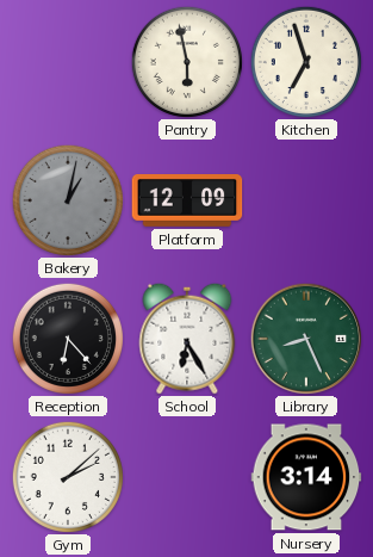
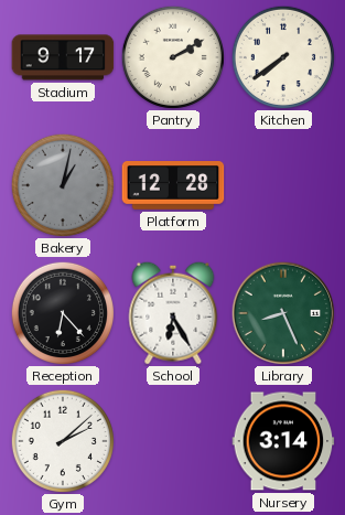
Stadium: none -> 9:17 (63, 57)
Pantry: 5:58 -> 2:10 (173, 57)
Kitchen: 6:57 -> 7:39 (283, 57)
Platform: 12:09 -> 12:28 (173, 186)
